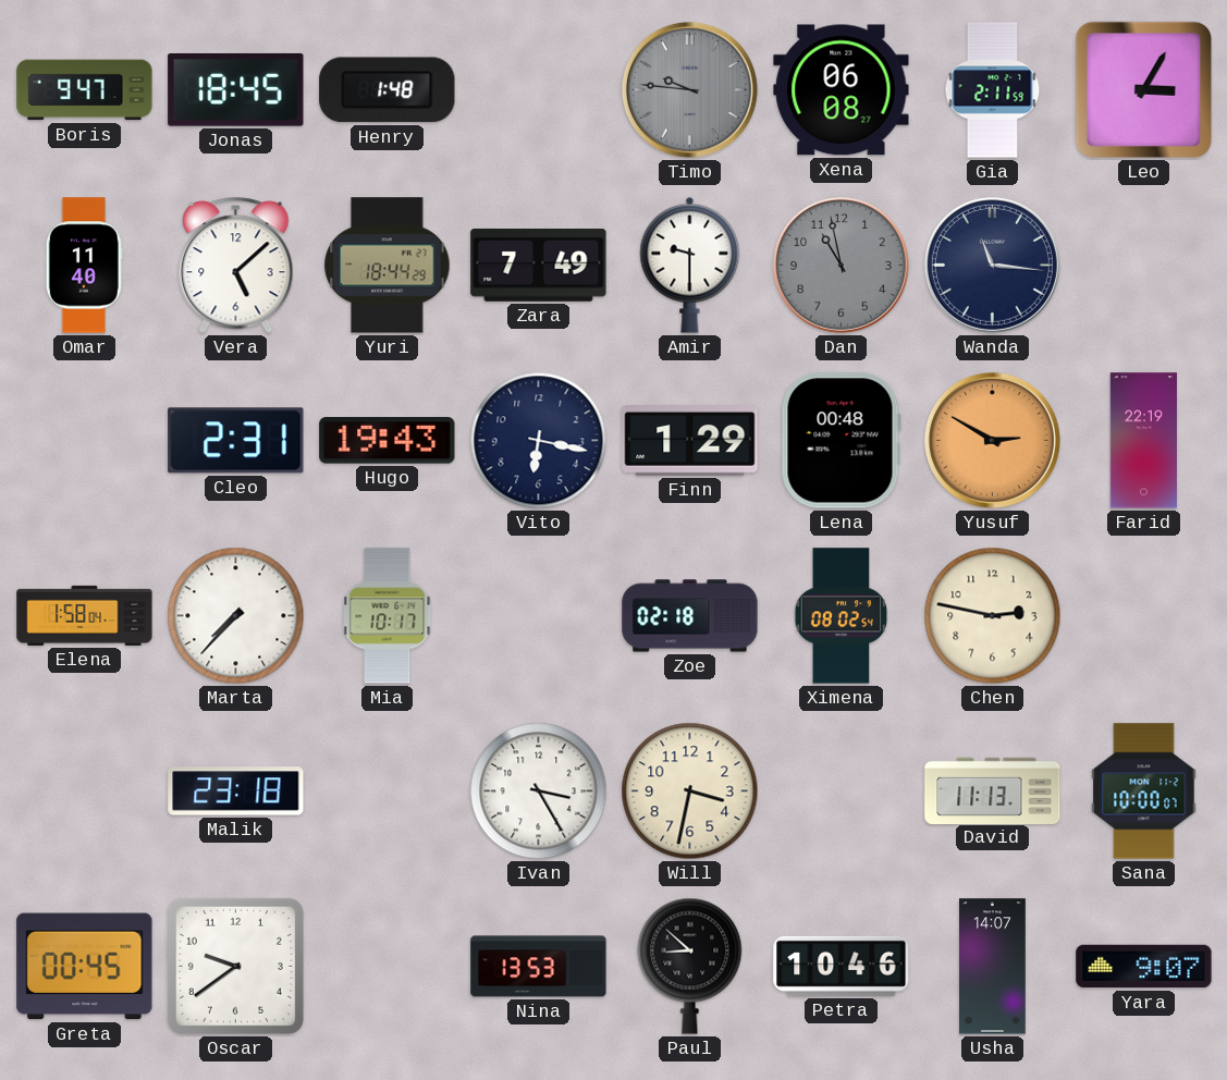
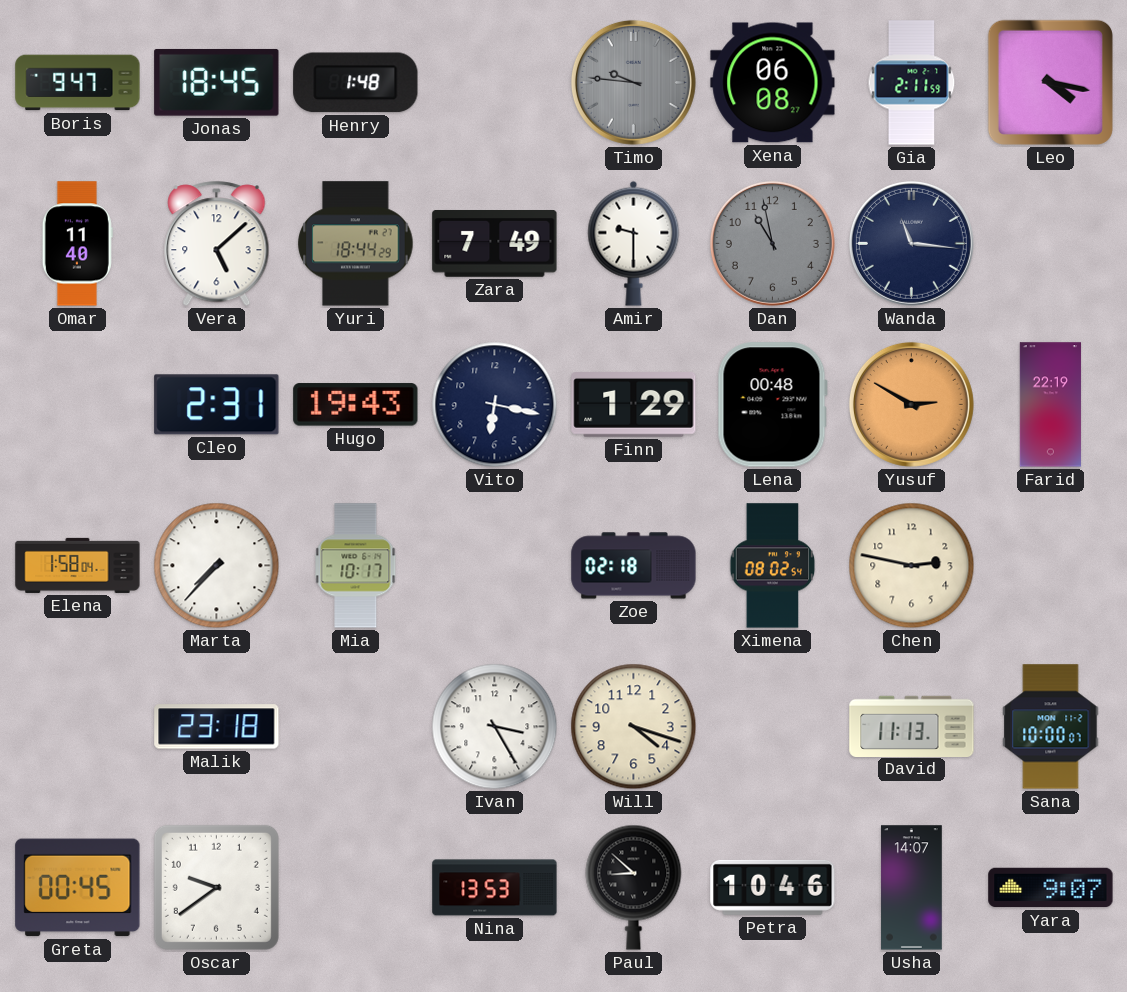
Leo: 3:05 -> 4:17 (1050, 82)
Will: 3:32 -> 4:18 (634, 727)
